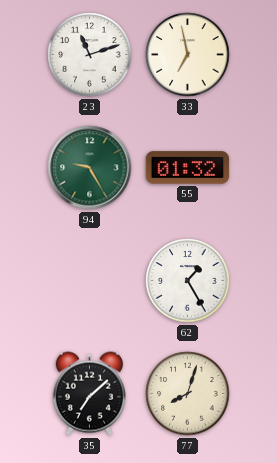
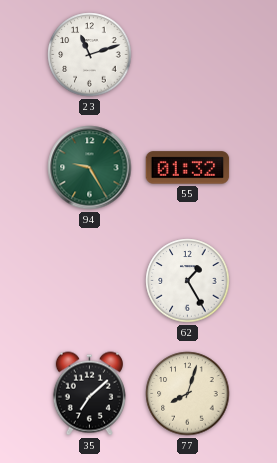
33: 6:58 -> none (188, 55)
